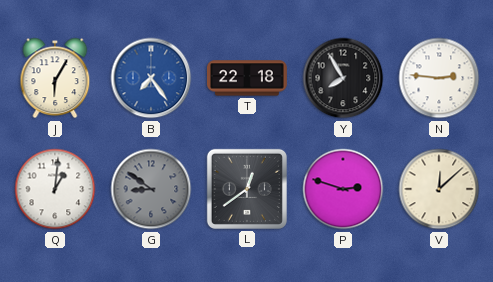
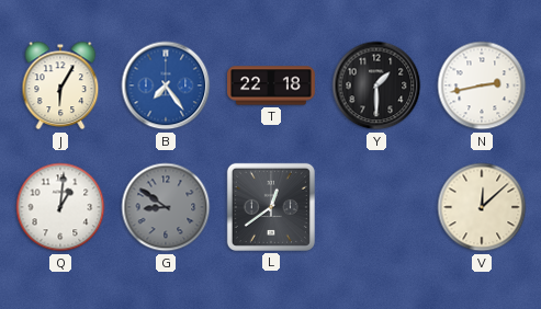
Y: 7:55 -> 1:30 (376, 85)
N: 2:46 -> 2:43 (482, 85)
P: 2:48 -> none (343, 189)
